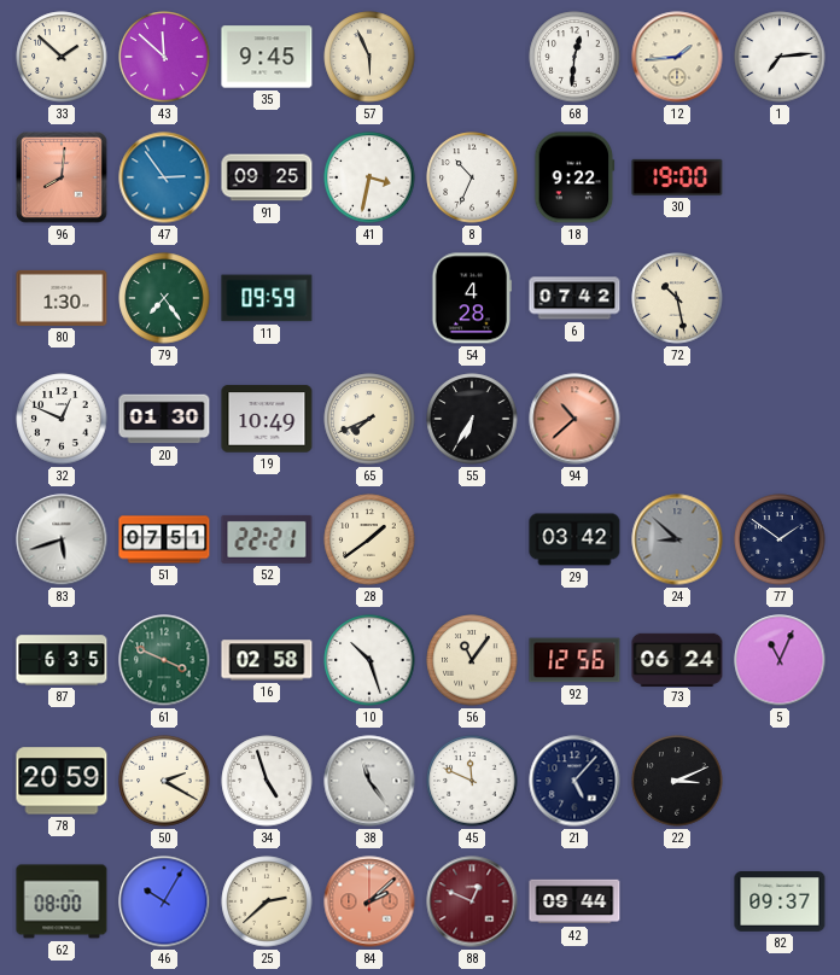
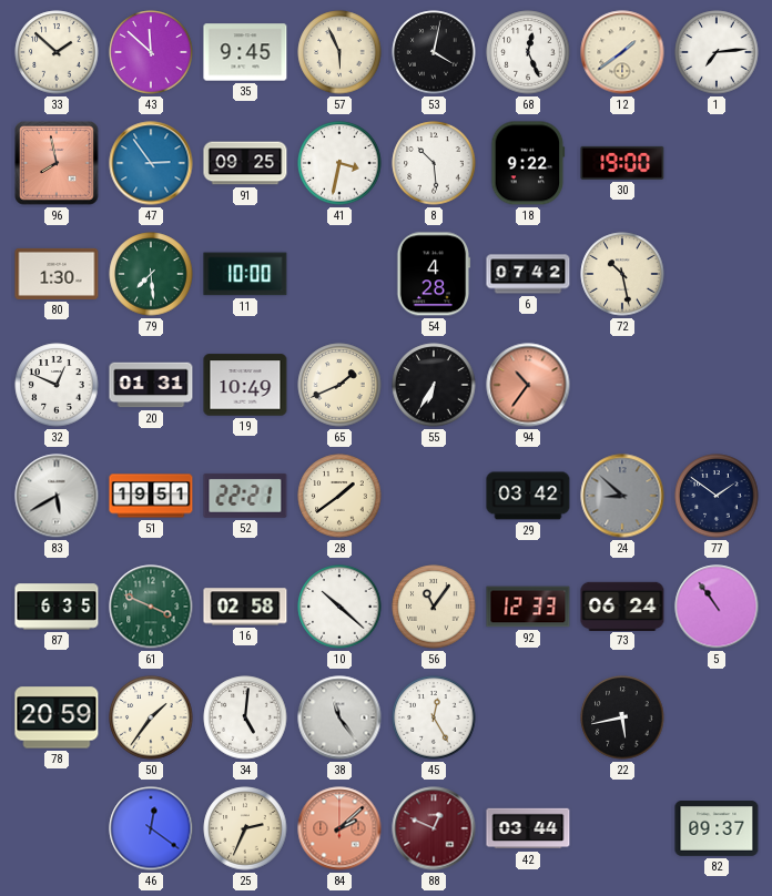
53: none -> 4:02 (434, 52)
68: 12:31 -> 12:26 (528, 52)
12: 1:44 -> 1:39 (622, 52)
96: 8:01 -> 7:58 (57, 163)
8: 10:34 -> 10:29 (434, 163)
79: 7:24 -> 7:29 (151, 274)
11: 09:59 -> 10:00 (245, 274)
20: 01:30 -> 01:31 (151, 385)
65: 7:41 -> 1:41 (339, 385)
94: 10:38 -> 10:36 (528, 385)
83: 5:42 -> 5:40 (57, 496)
51: 07:51 -> 19:51 (151, 496)
10: 10:27 -> 10:22 (339, 607)
92: 12:56 -> 12:33 (528, 607)
5: 11:04 -> 10:54 (717, 607)
50: 2:20 -> 1:36 (151, 717)
34: 4:57 -> 5:01 (245, 717)
45: 11:49 -> 12:25 (434, 717)
21: 5:07 -> none (574, 781)
22: 3:11 -> 5:43 (622, 717)
62: 08:00 -> none (62, 901)
46: 10:05 -> 12:21 (151, 828)
25: 2:38 -> 2:34 (245, 828)
42: 09:44 -> 03:44 (528, 828)
